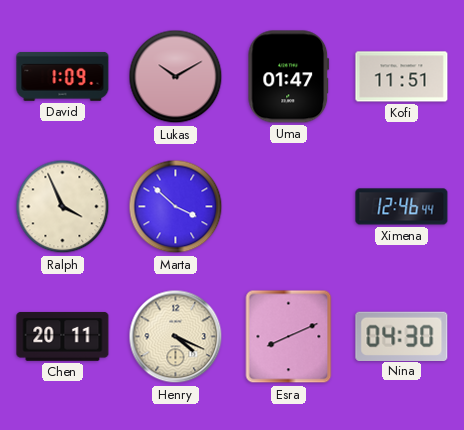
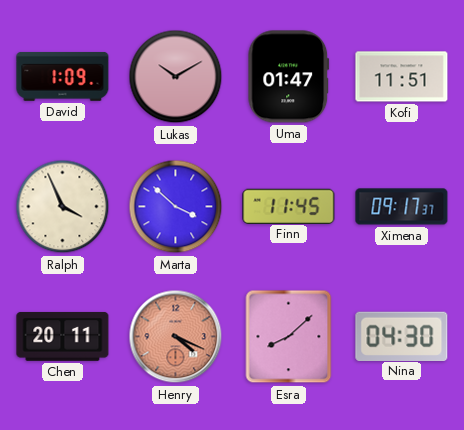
Finn: none -> 11:45 (289, 206)
Ximena: 12:46 -> 09:17 (402, 207)
Henry dial: cream -> salmon (176, 337)
Esra: 8:11 -> 8:08 (289, 337)
